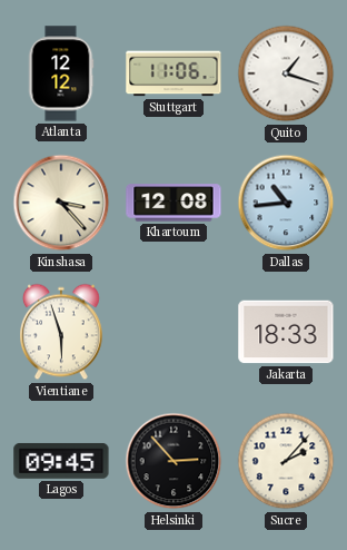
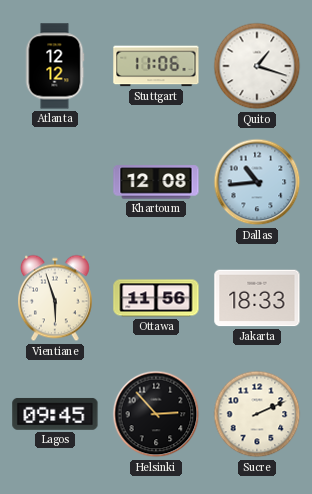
Kinshasa: 3:23 -> none (61, 203)
Ottawa: none -> 11:56 (156, 298)
Sucre: 2:07 -> 2:11 (257, 414)
